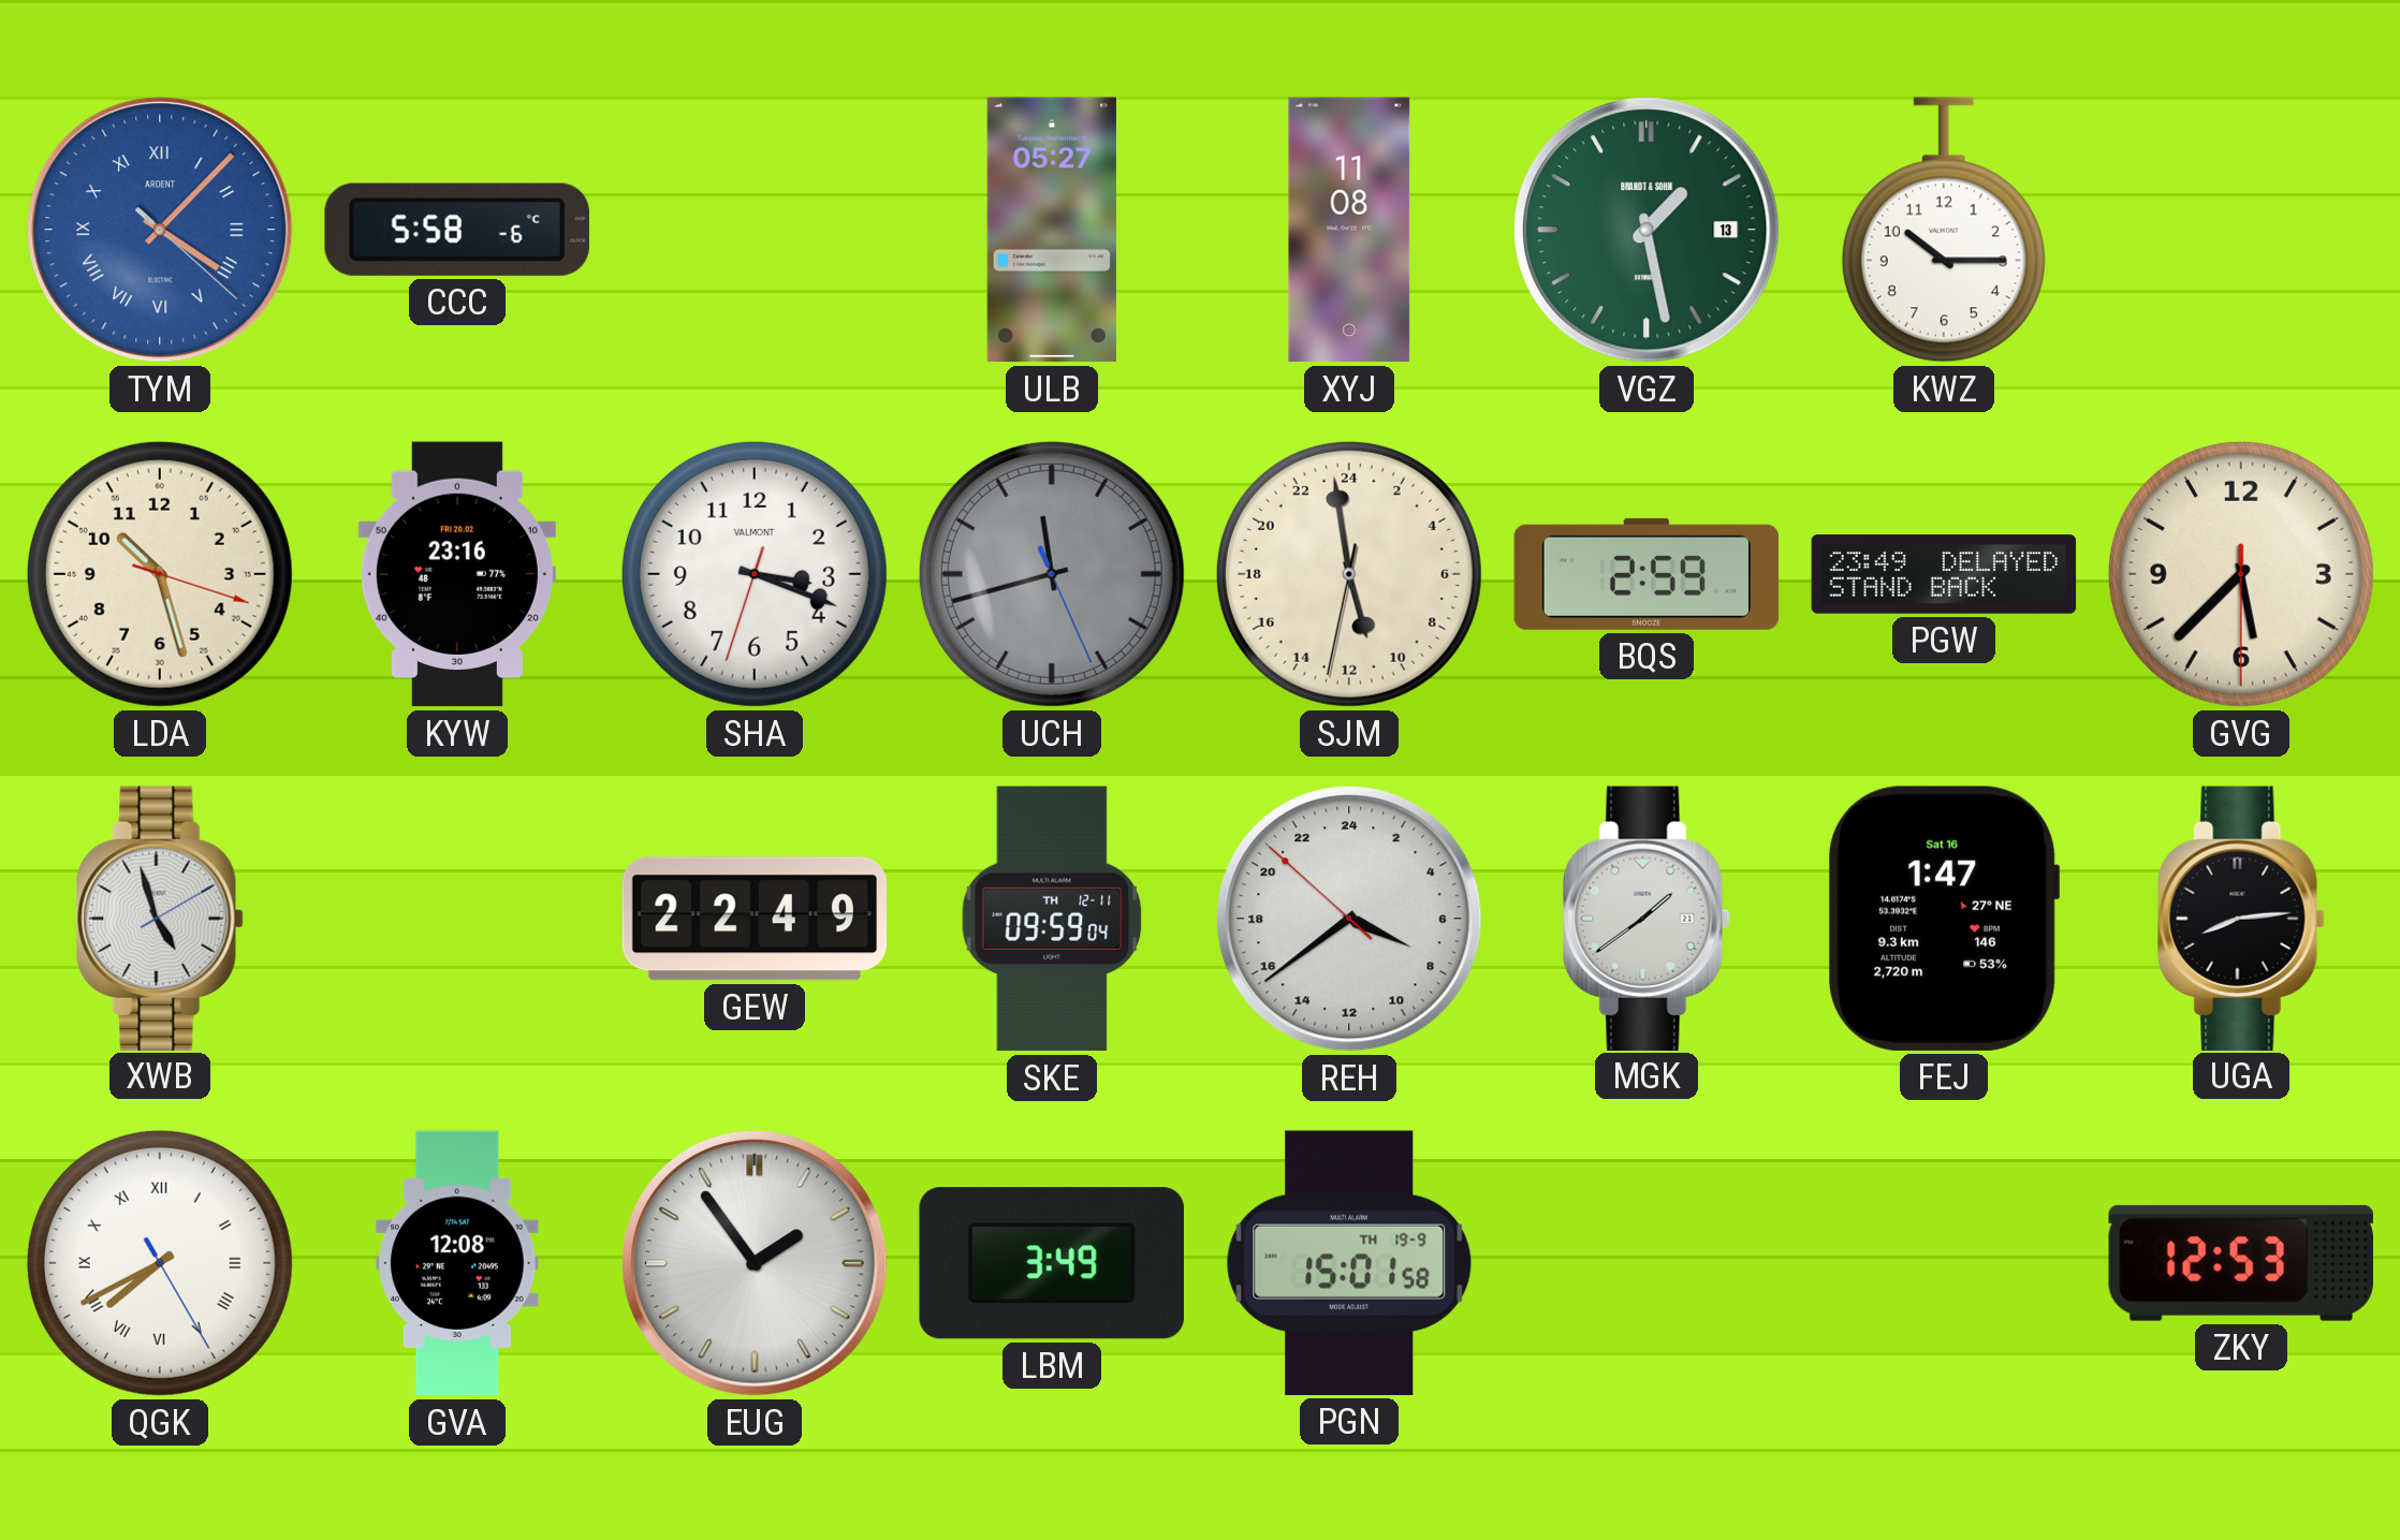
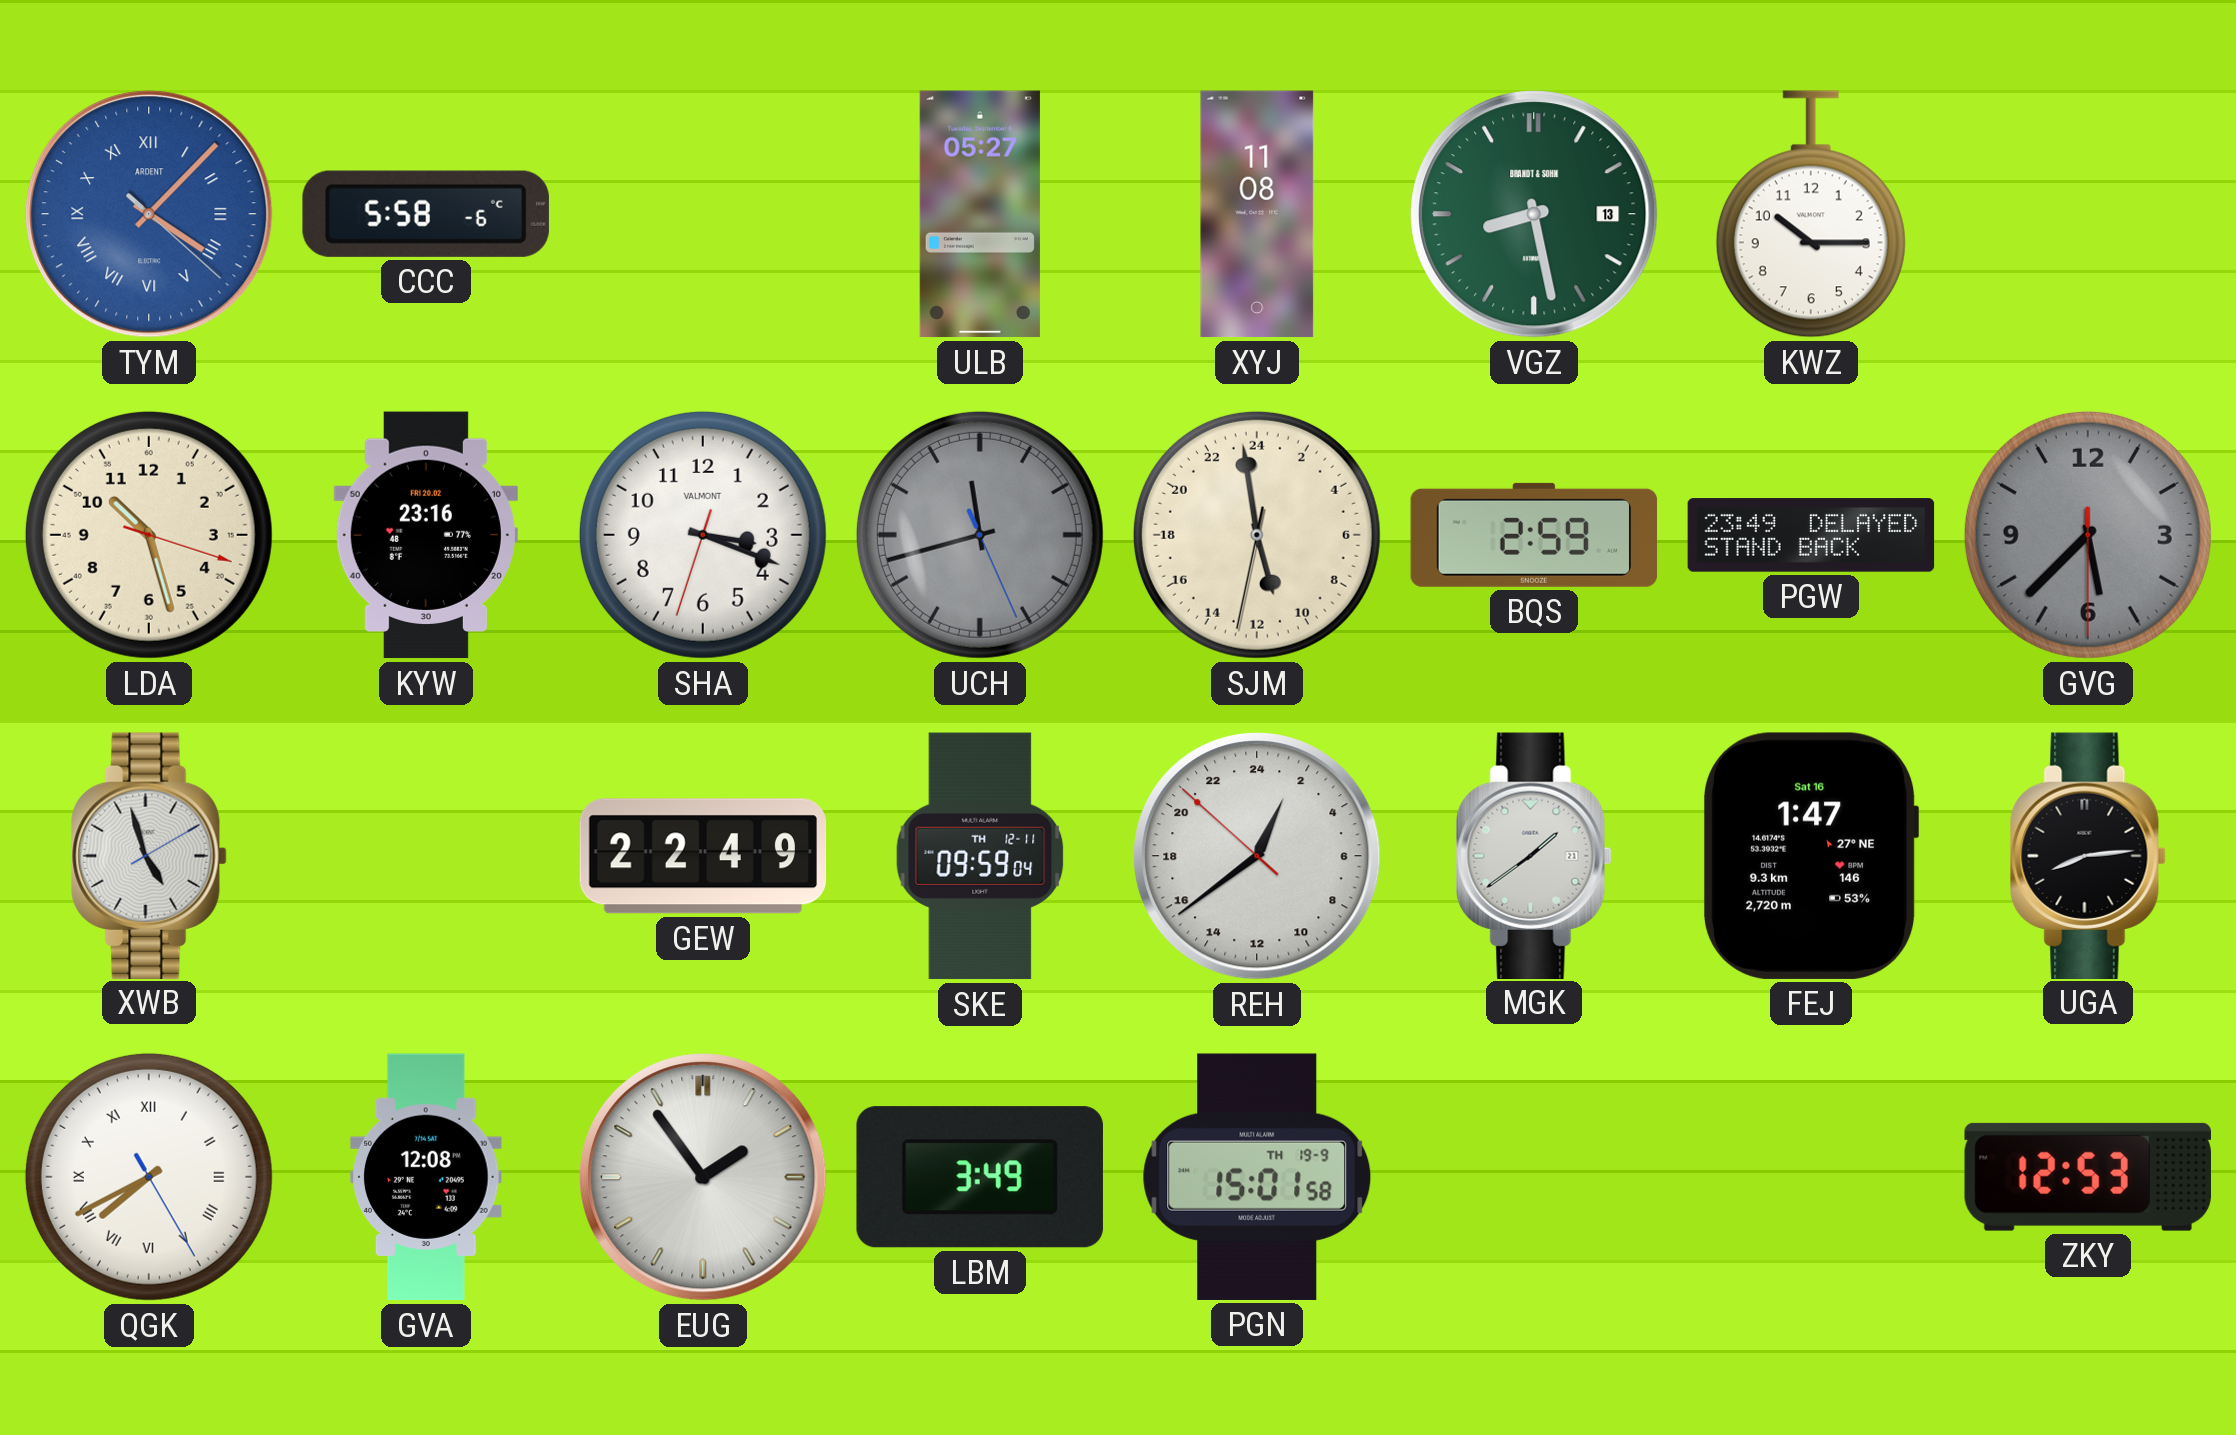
VGZ: 1:28 -> 8:28 (1534, 214)
GVG dial: cream -> grey (2088, 535)
REH: 7:38 -> 1:38 (1257, 856)
